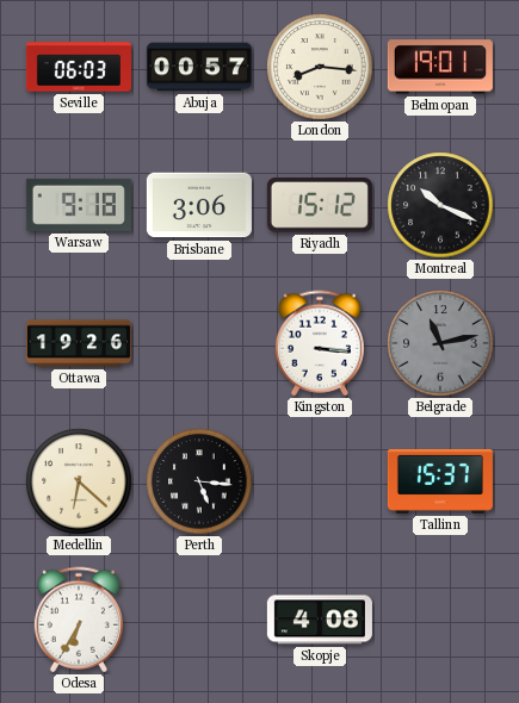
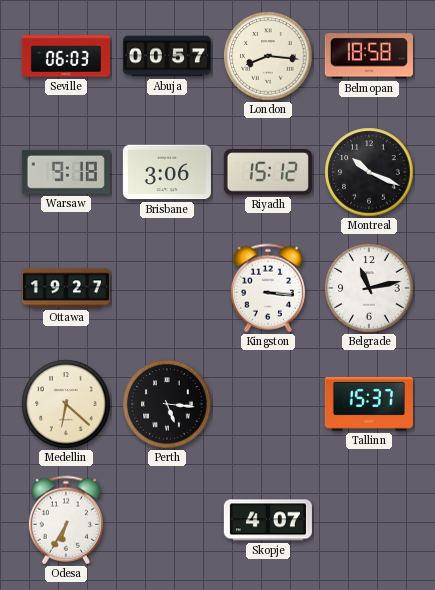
Belmopan: 19:01 -> 18:58 (369, 56)
Ottawa: 19:26 -> 19:27 (66, 288)
Belgrade dial: grey -> white (369, 288)
Skopje: 4:08 -> 4:07 (268, 520)
